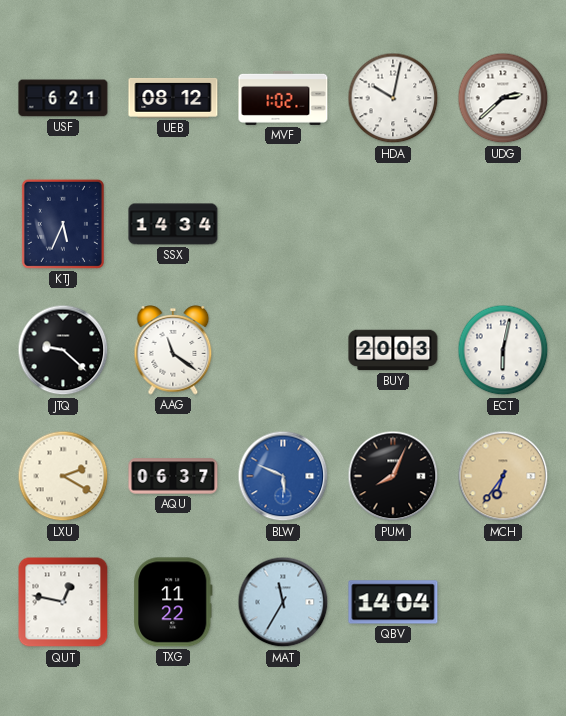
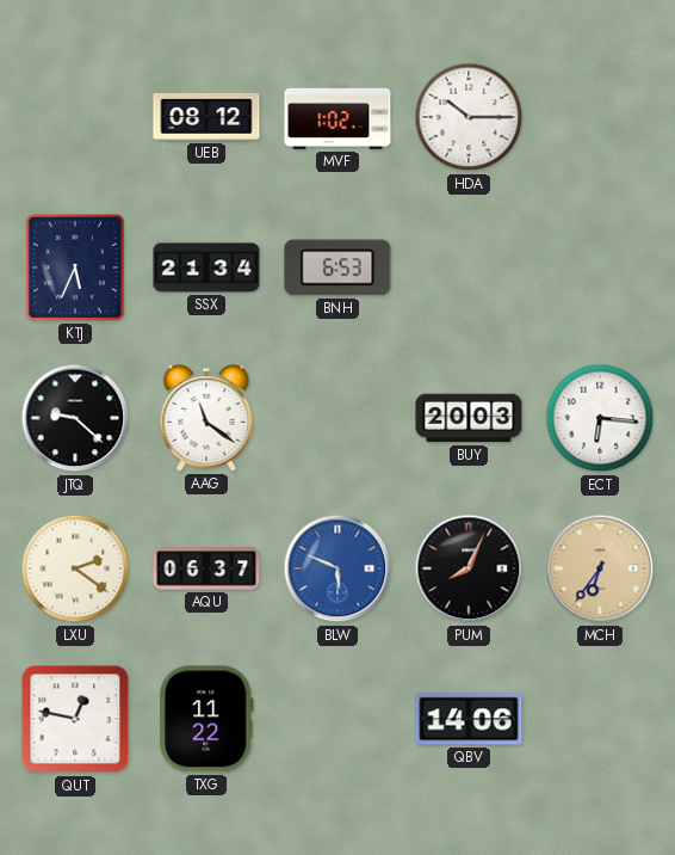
USF: 6:21 -> none (63, 98)
HDA: 10:02 -> 10:15 (469, 117)
UDG: 2:38 -> none (503, 98)
SSX: 14:34 -> 21:34 (206, 267)
BNH: none -> 6:53 (337, 267)
ECT: 6:02 -> 6:16 (600, 418)
LXU: 2:20 -> 2:21 (75, 568)
MAT: 11:35 -> none (283, 602)
QBV: 14:04 -> 14:06 (469, 719)
